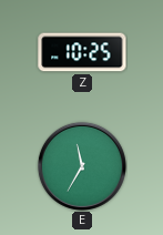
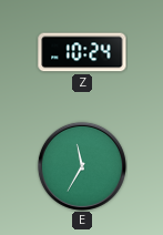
Z: 10:25 -> 10:24 (82, 52)
